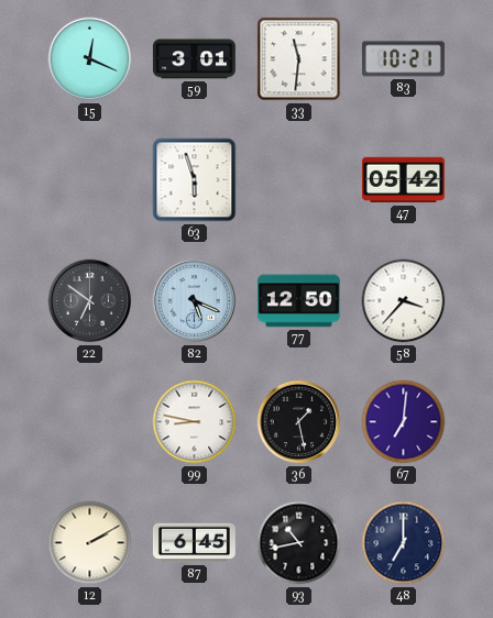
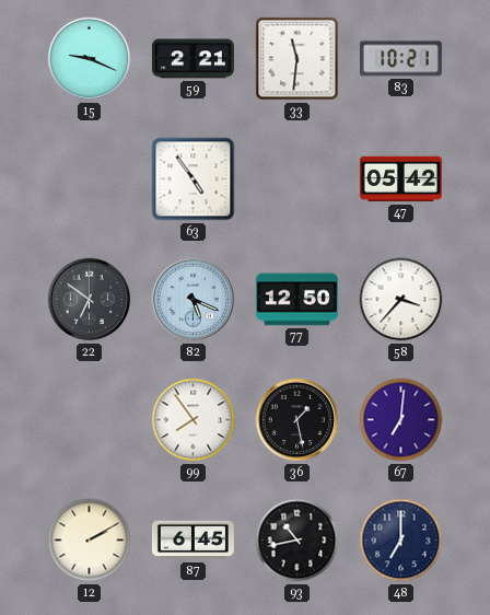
15: 12:19 -> 9:19 (90, 59)
59: 3:01 -> 2:21 (192, 59)
63: 5:57 -> 4:54 (194, 179)
99: 8:47 -> 7:54 (194, 420)
